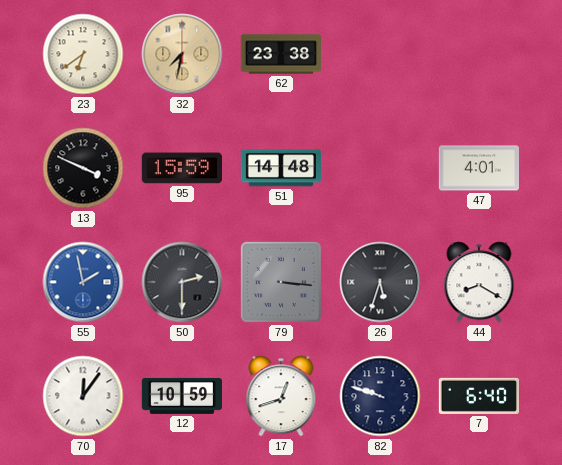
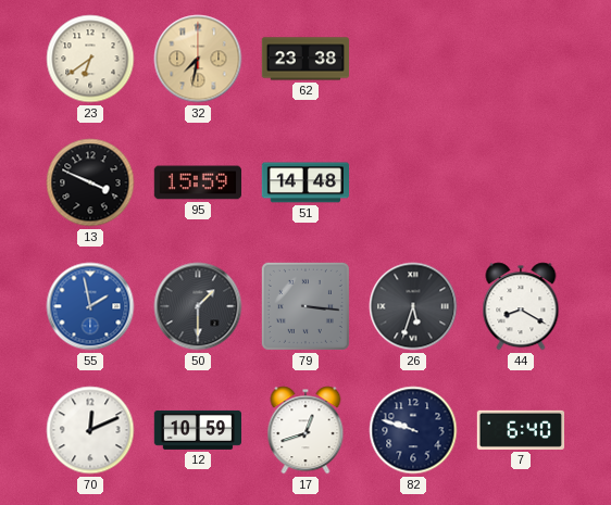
47: 4:01 -> none (478, 168)
50: 2:30 -> 1:30 (198, 306)
70: 12:06 -> 12:11 (90, 430)
